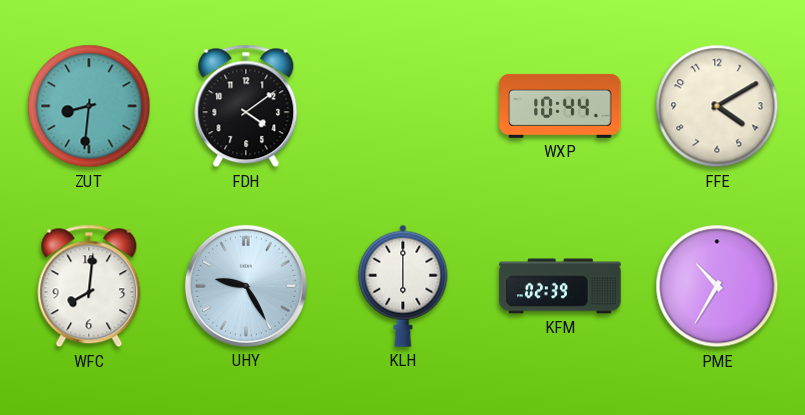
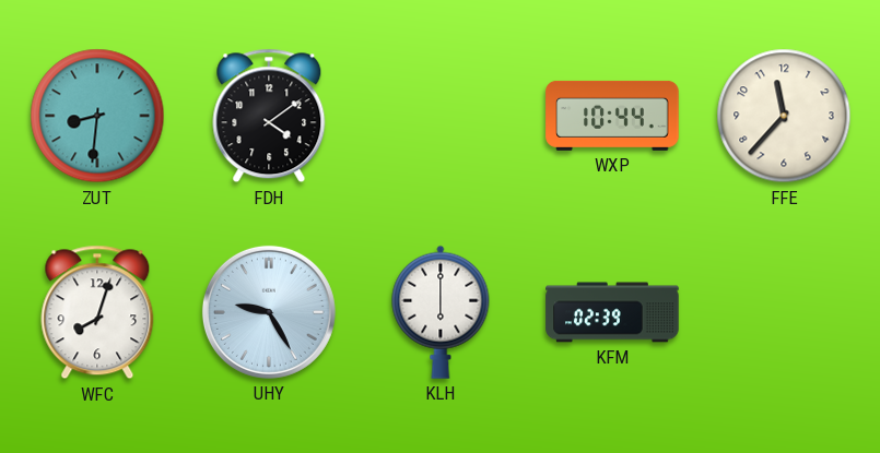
FFE: 4:10 -> 11:37 (784, 116)
WFC: 8:01 -> 8:03 (97, 312)
PME: 10:35 -> none (717, 286)
